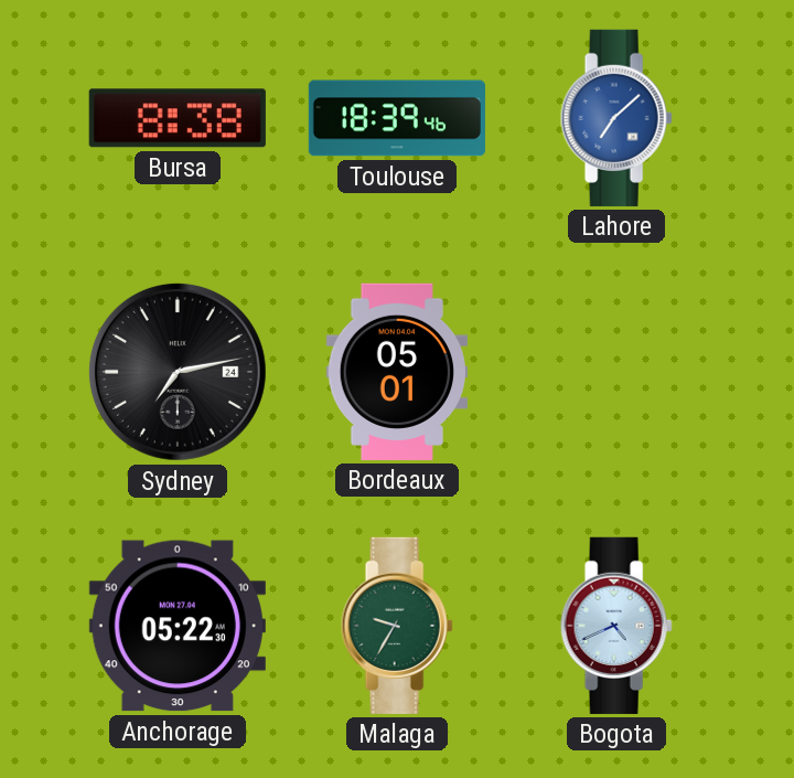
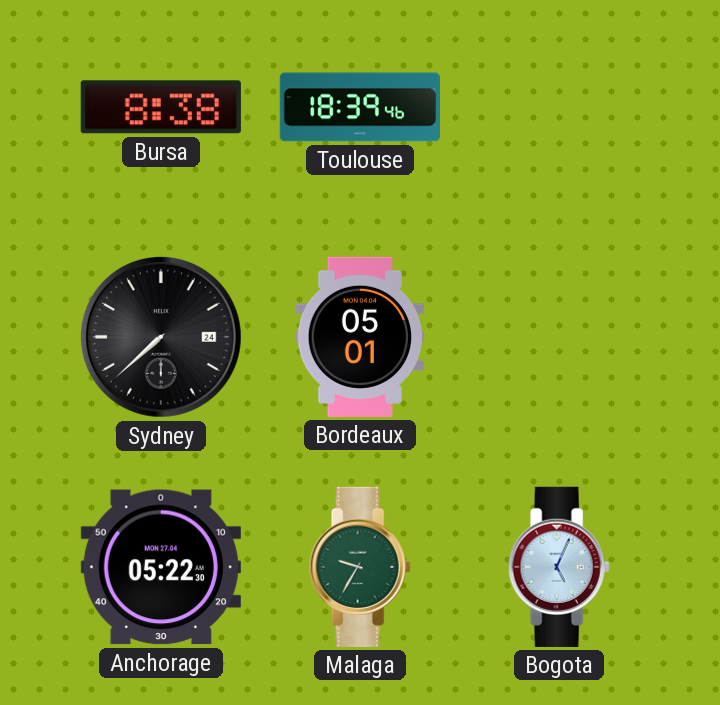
Lahore: 7:08 -> none (616, 118)
Sydney: 7:13 -> 7:38 (161, 337)
Bogota: 4:41 -> 5:04 (559, 567)
